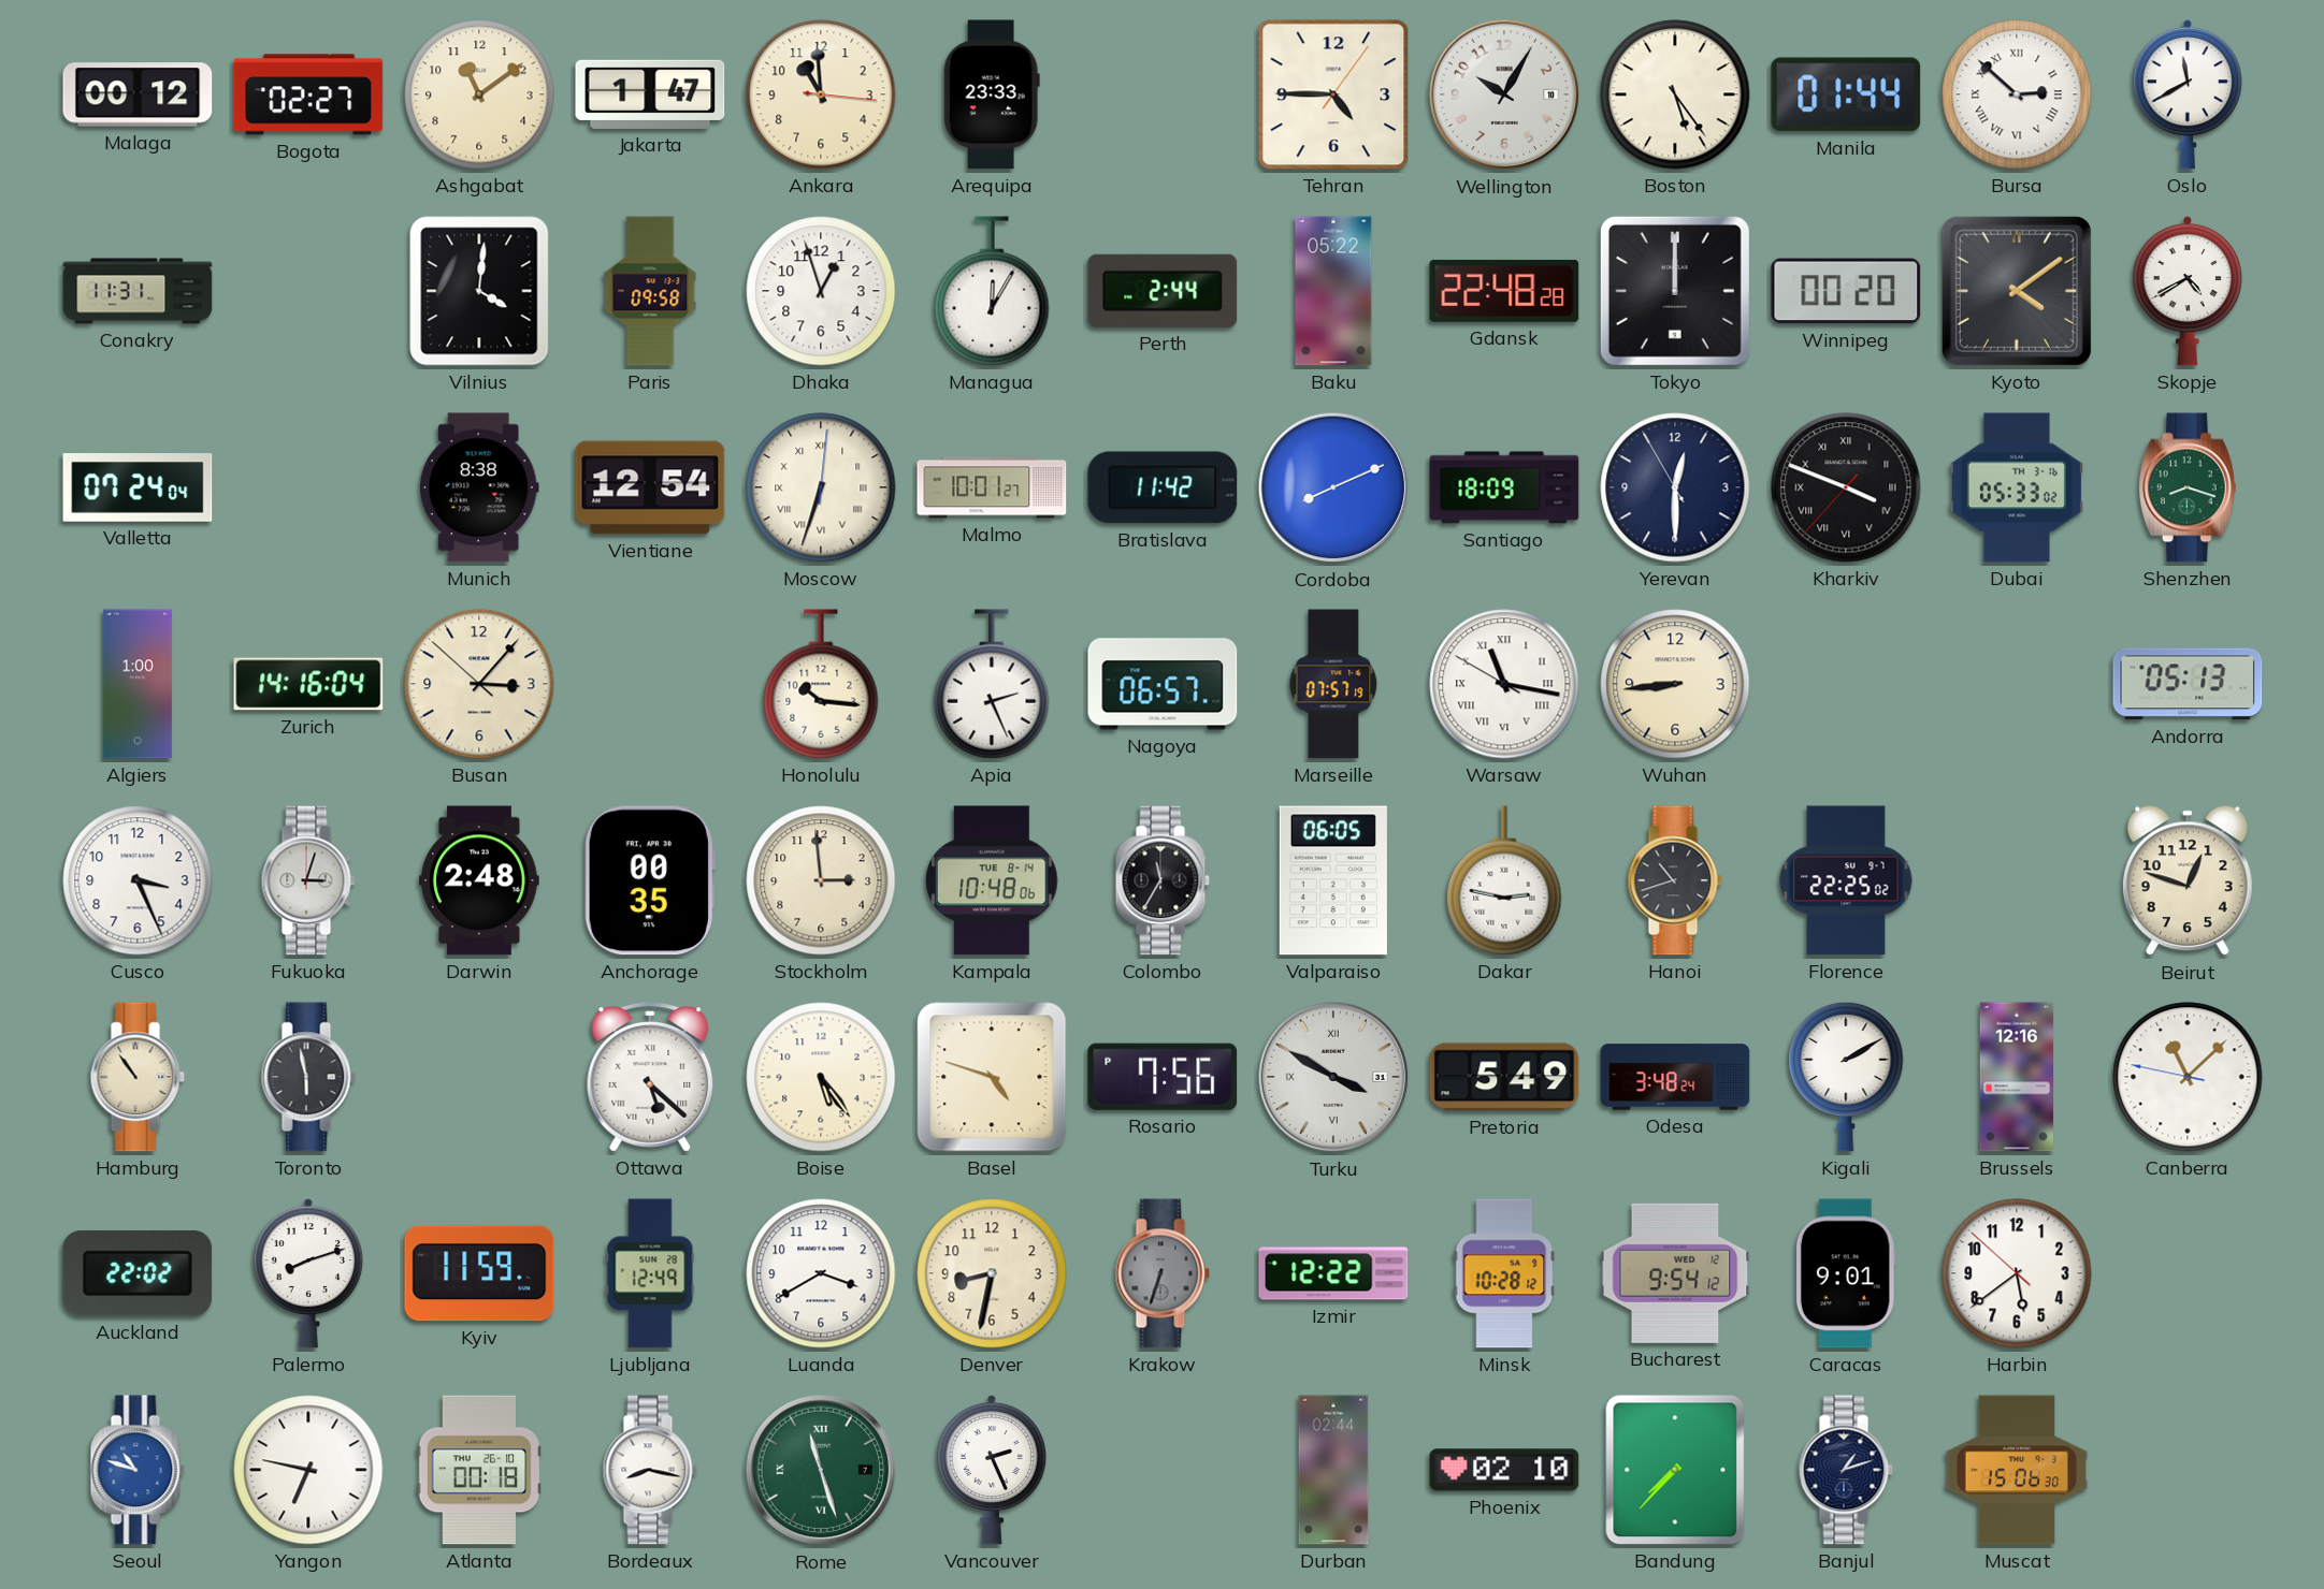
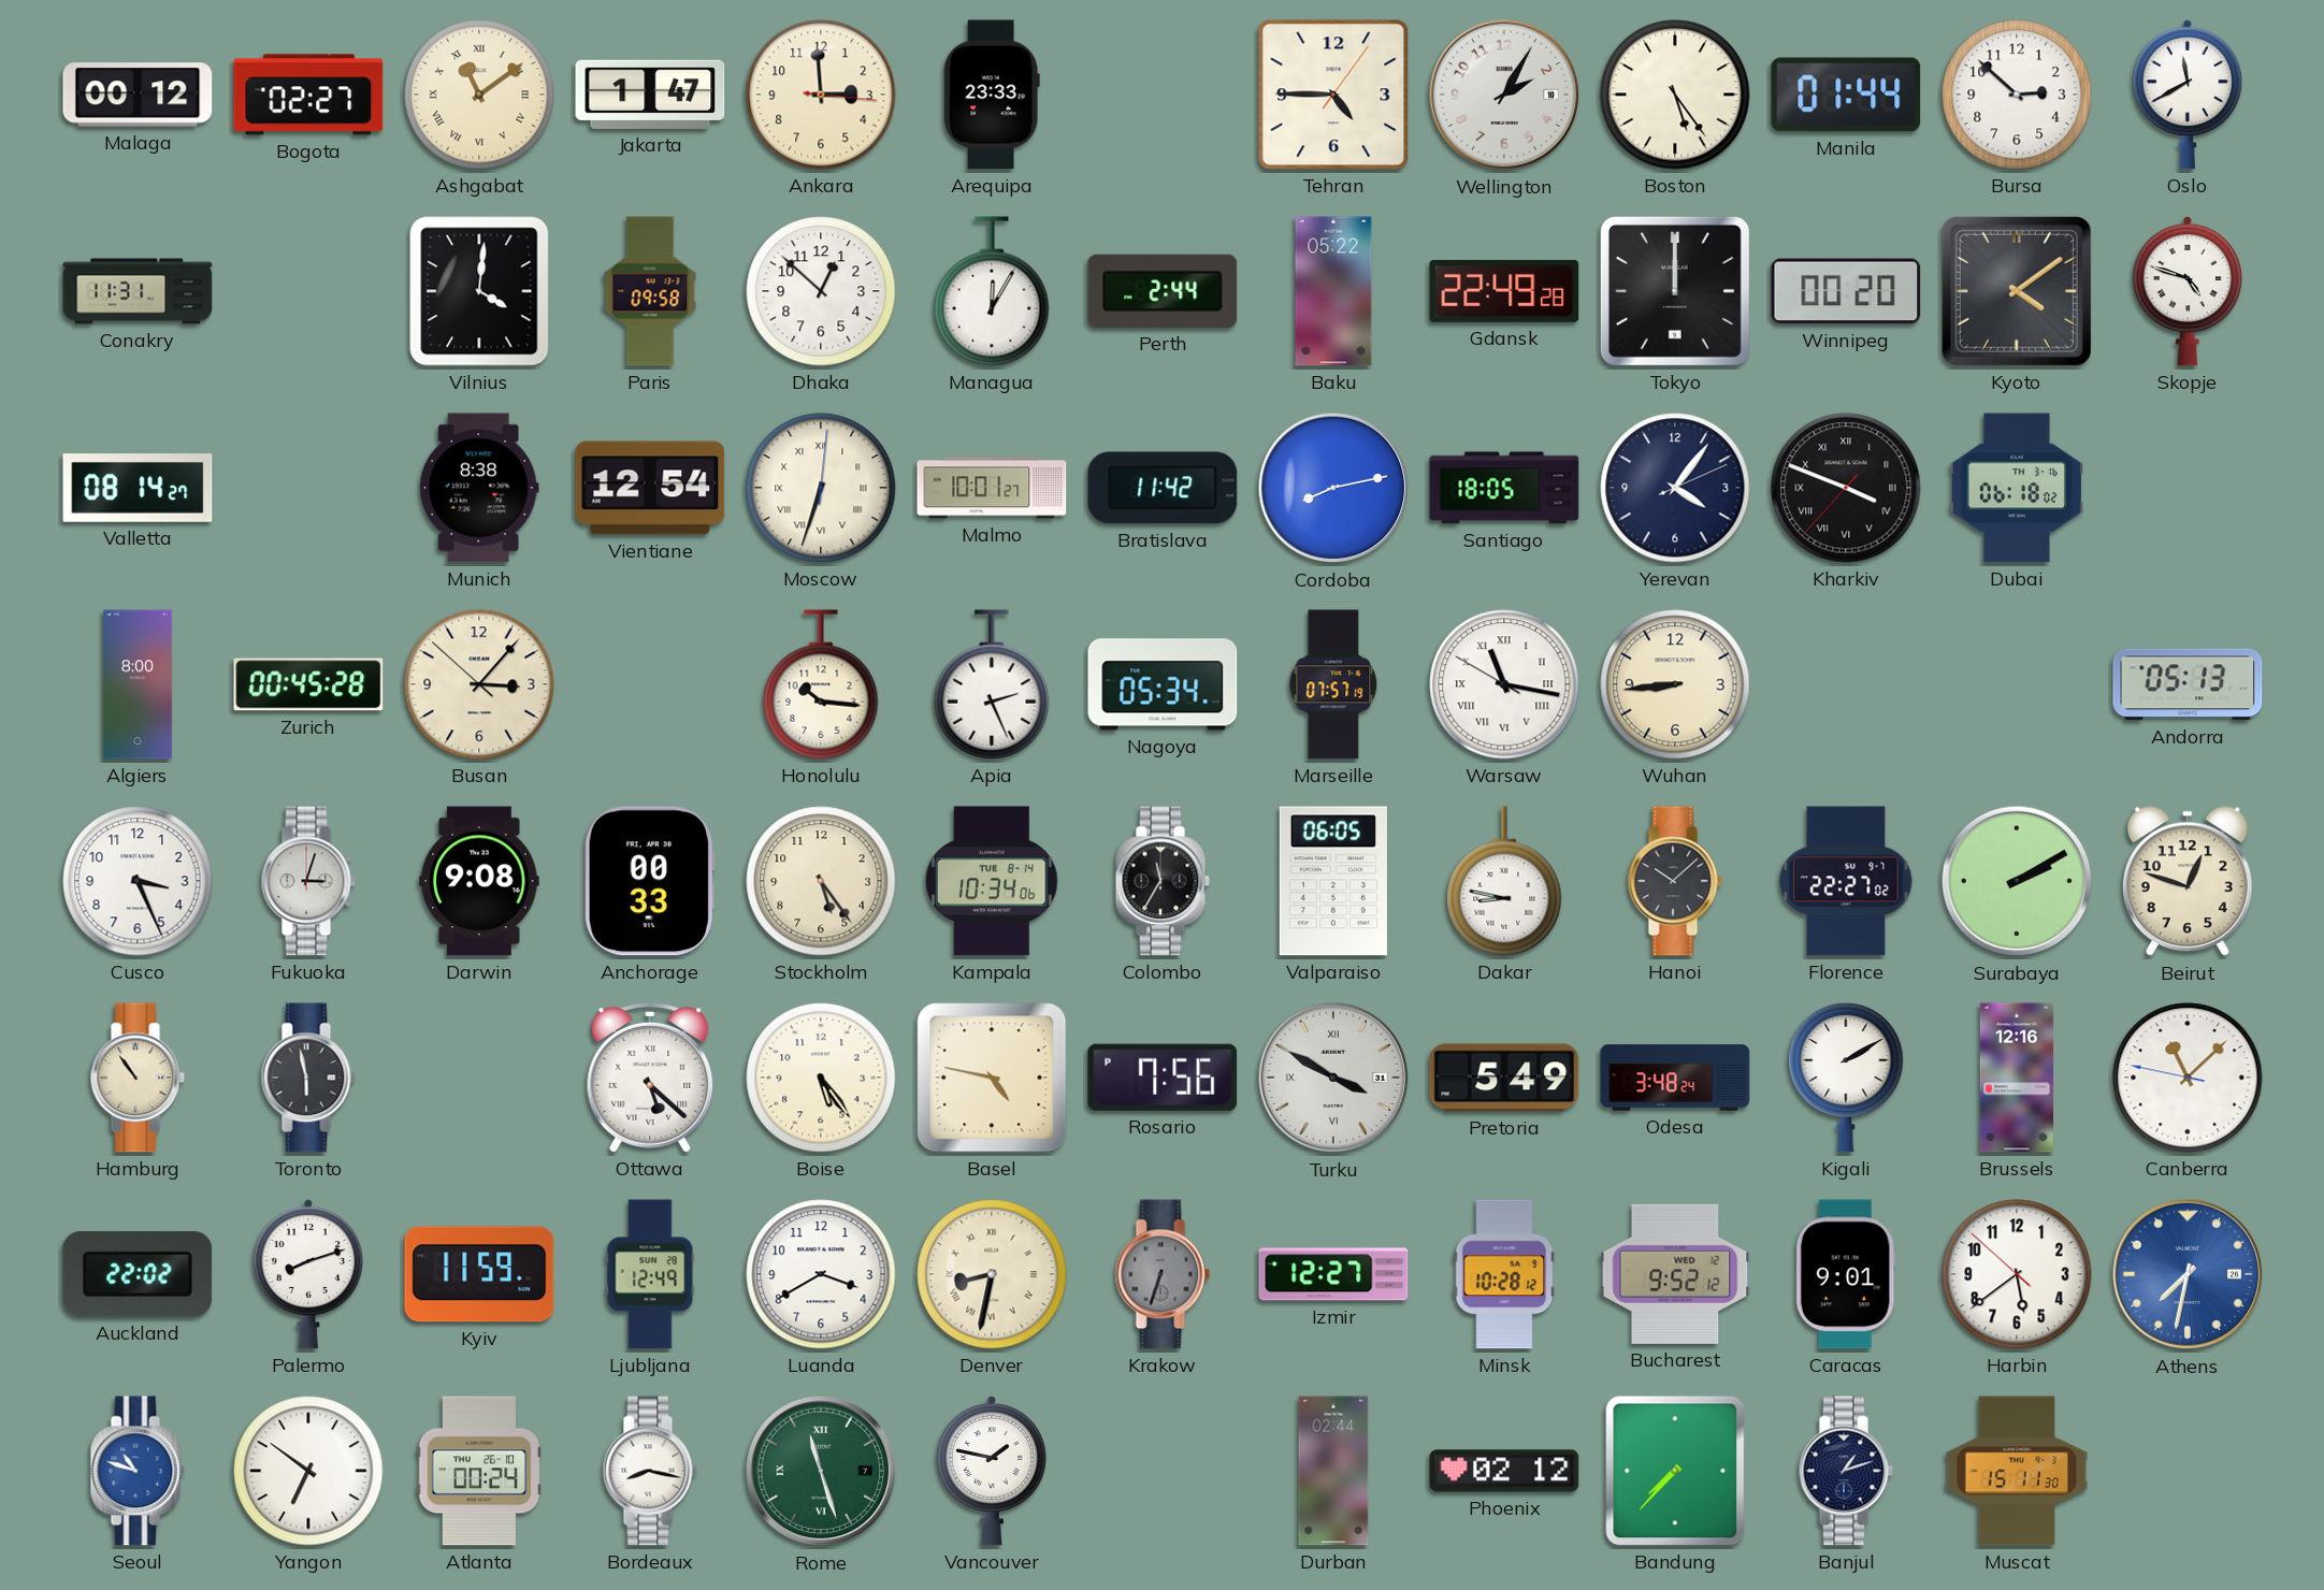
Ashgabat numerals: Arabic -> Roman (479, 95)
Ankara: 10:59 -> 2:59 (821, 95)
Wellington: 10:05 -> 2:05 (1504, 95)
Bursa numerals: Roman -> Arabic (2017, 95)
Dhaka: 12:57 -> 12:52 (821, 291)
Gdansk: 22:48 -> 22:49 (1504, 291)
Skopje: 4:40 -> 4:48 (2186, 291)
Valletta: 07:24 -> 08:14 (138, 488)
Cordoba: 8:11 -> 8:13 (1333, 488)
Santiago: 18:09 -> 18:05 (1504, 488)
Yerevan: 12:29 -> 4:06 (1675, 488)
Dubai: 05:33 -> 06:18 (2017, 488)
Shenzhen: 8:18 -> none (2188, 487)
Algiers: 1:00 -> 8:00 (138, 684)
Zurich: 14:16 -> 00:45 (308, 684)
Nagoya: 06:57 -> 05:34 (1163, 684)
Darwin: 2:48 -> 9:08 (479, 881)
Anchorage: 00:35 -> 00:33 (650, 881)
Stockholm: 2:59 -> 5:24 (821, 881)
Kampala: 10:48 -> 10:34 (992, 881)
Dakar: 2:47 -> 8:47 (1504, 881)
Hanoi: 10:42 -> 10:08 (1675, 881)
Florence: 22:25 -> 22:27 (1846, 881)
Surabaya: none -> 2:10 (2017, 881)
Basel: 4:48 -> 4:47 (992, 1078)
Denver numerals: Arabic -> Roman (992, 1274)
Izmir: 12:22 -> 12:27 (1333, 1274)
Bucharest: 9:54 -> 9:52 (1675, 1274)
Athens: none -> 7:32 (2188, 1274)
Yangon: 6:47 -> 6:51 (308, 1471)
Atlanta: 00:18 -> 00:24 (479, 1471)
Vancouver: 2:26 -> 1:47 (991, 1471)
Phoenix: 02:10 -> 02:12 (1504, 1471)
Muscat: 15:06 -> 15:11 (2017, 1471)
